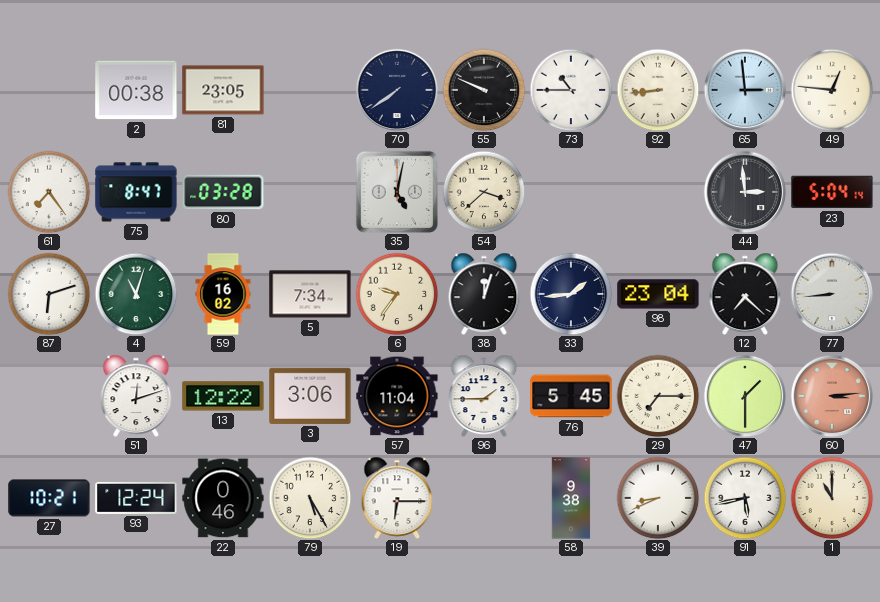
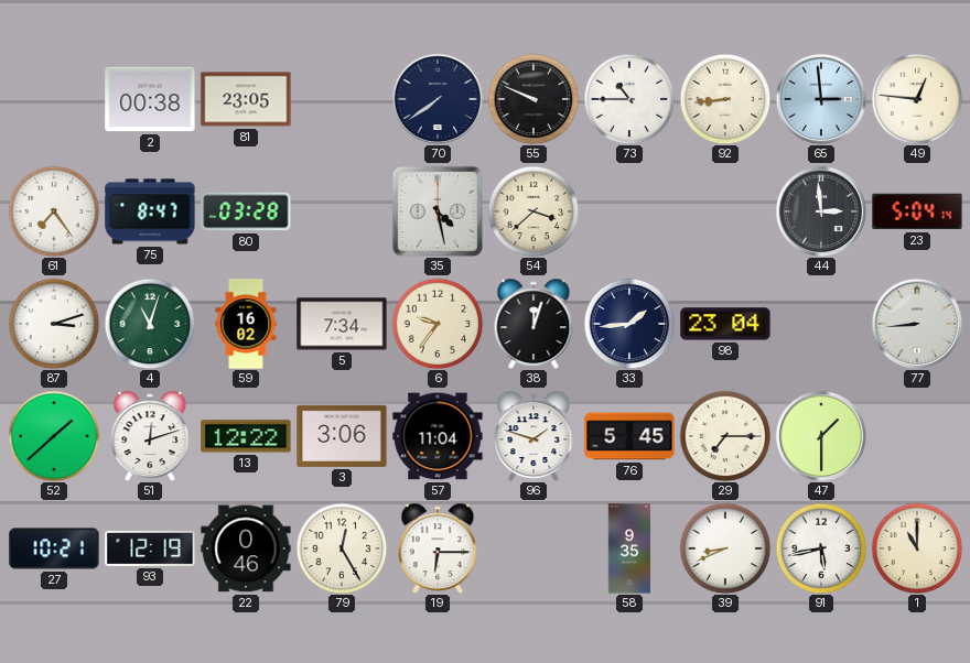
35: 5:02 -> 4:28 (438, 211)
87: 6:12 -> 3:12 (54, 324)
12: 7:22 -> none (745, 293)
52: none -> 1:38 (54, 436)
96: 1:45 -> 1:48 (533, 435)
60: 3:14 -> none (832, 396)
93: 12:24 -> 12:19 (150, 548)
79: 5:25 -> 12:25 (342, 548)
58: 9:38 -> 9:35 (629, 548)
